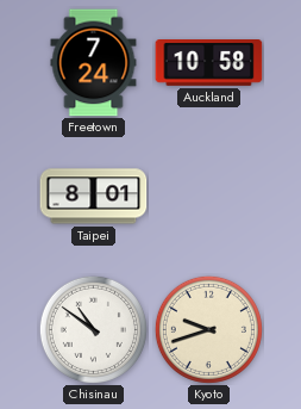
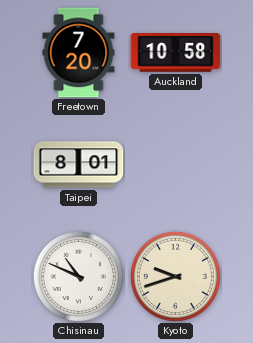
Freetown: 7:24 -> 7:20 (79, 53)
Chisinau: 10:51 -> 10:49 (78, 276)
